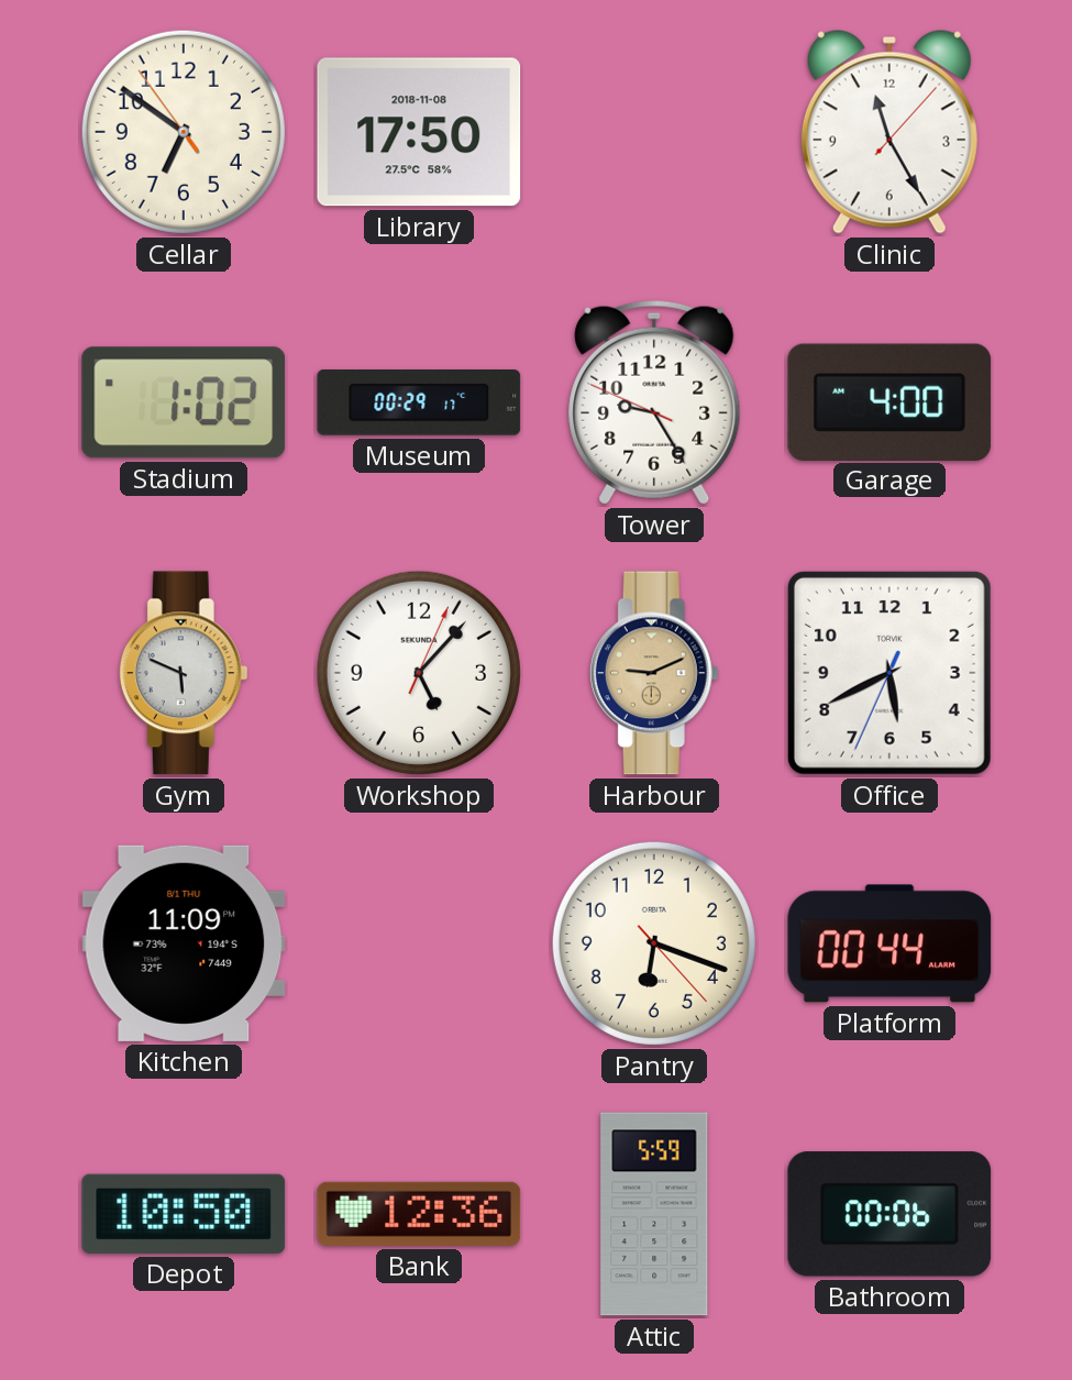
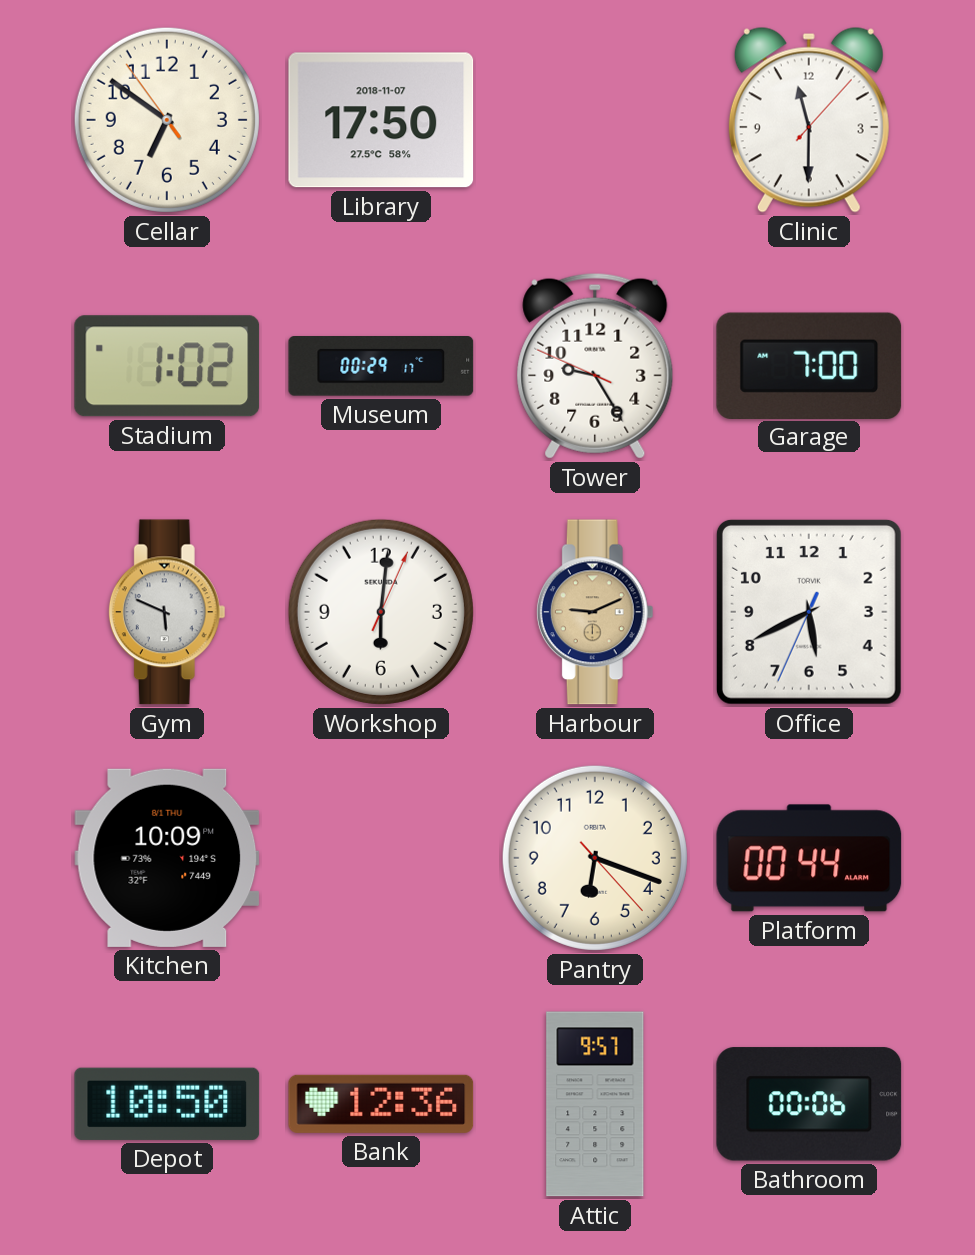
Library date: 2018-11-08 -> 2018-11-07 (381, 120)
Clinic: 11:25 -> 11:30 (809, 120)
Garage: 4:00 -> 7:00 (809, 365)
Workshop: 5:07 -> 6:01 (381, 612)
Kitchen: 11:09 -> 10:09 (167, 858)
Attic: 5:59 -> 9:57 (595, 1104)
